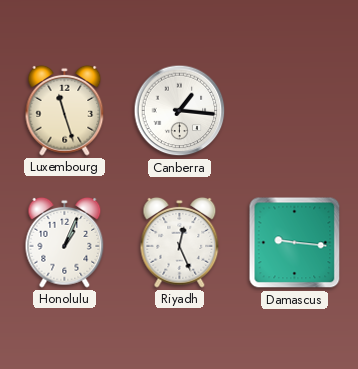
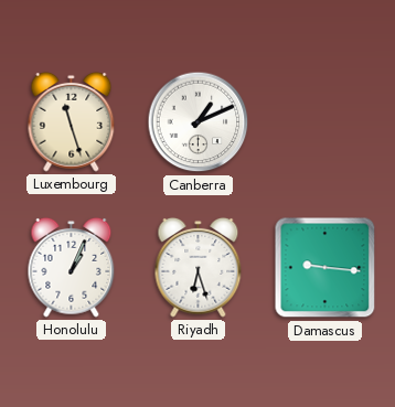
Canberra: 1:16 -> 1:11 (199, 122)
Riyadh: 12:26 -> 6:27 (199, 267)
